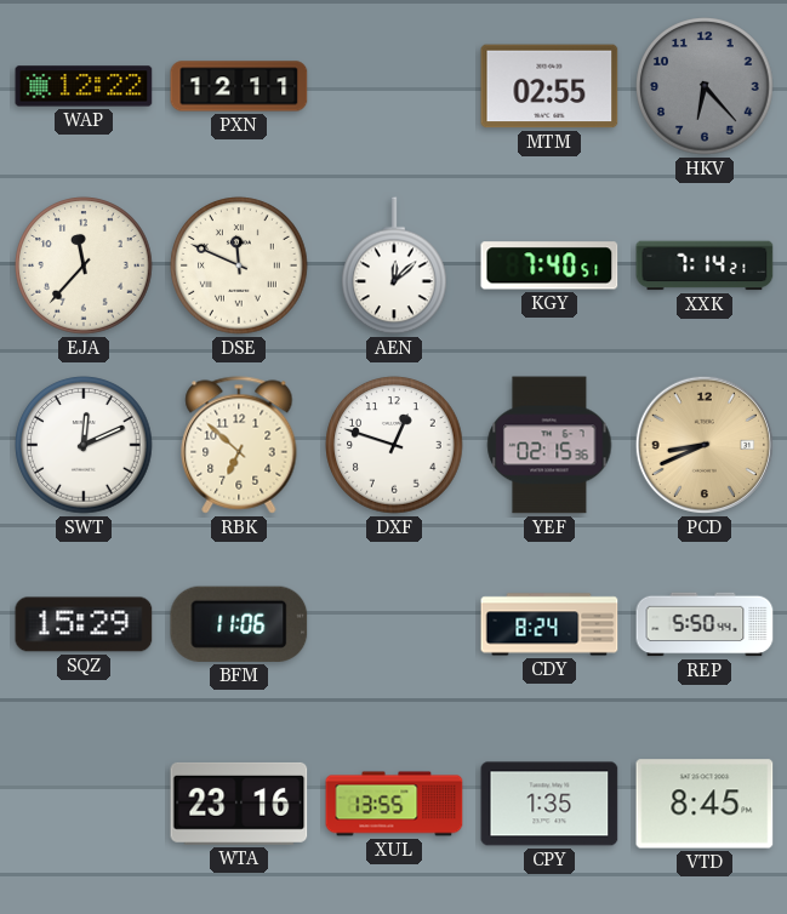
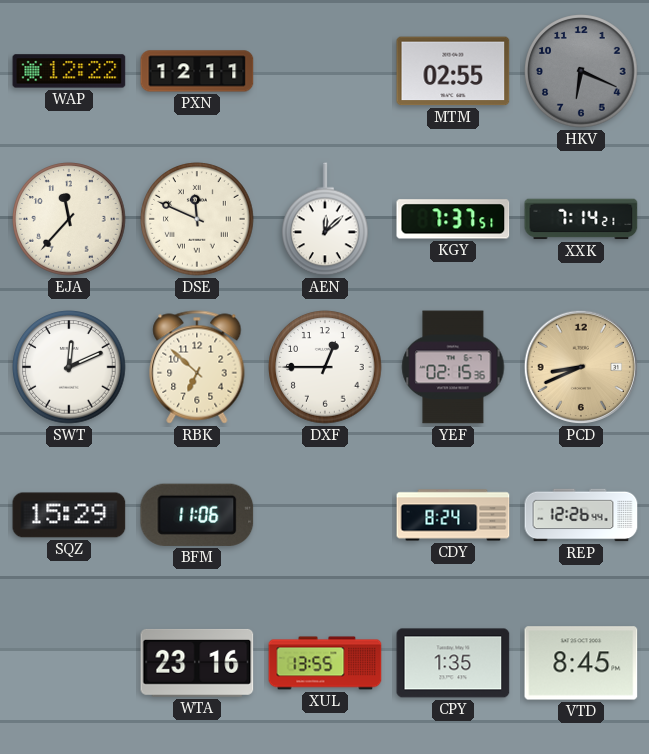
HKV: 6:23 -> 6:19 (581, 71)
KGY: 7:40 -> 7:37 (453, 219)
DXF: 12:48 -> 12:45 (325, 367)
REP: 5:50 -> 12:26 (581, 515)
